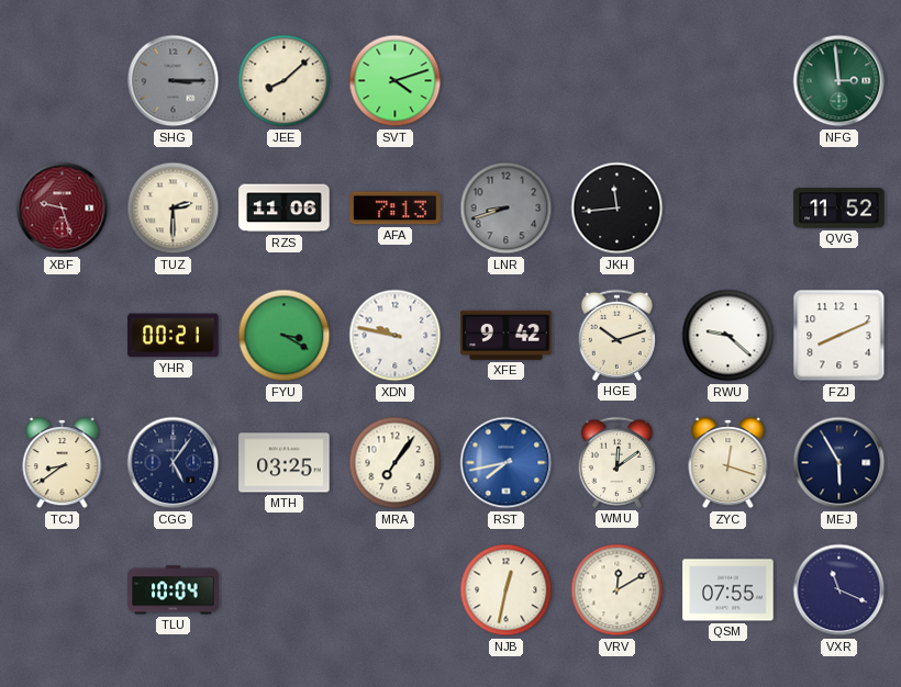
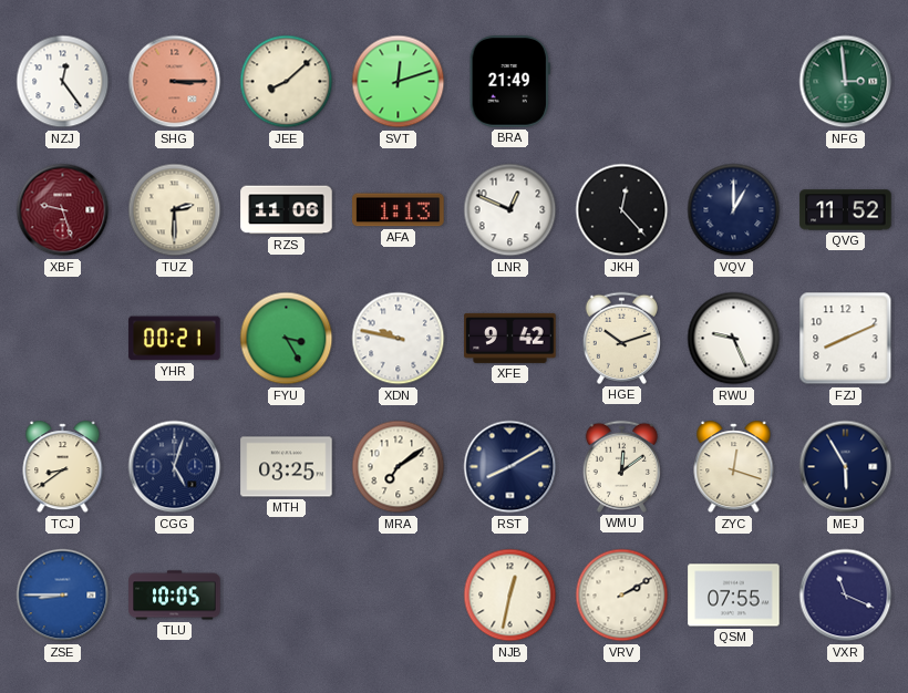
NZJ: none -> 12:24 (63, 82)
SHG dial: grey -> salmon (175, 82)
SVT: 4:12 -> 12:12 (399, 82)
BRA: none -> 21:49 (509, 82)
AFA: 7:13 -> 1:13 (399, 210)
LNR: 8:42 -> 12:49 (510, 210)
LNR dial: grey -> white (510, 210)
JKH: 11:44 -> 12:23 (622, 210)
VQV: none -> 1:00 (734, 210)
FYU: 3:20 -> 3:25 (287, 339)
RWU: 9:22 -> 9:26 (734, 339)
CGG: 5:06 -> 5:03 (175, 467)
MRA: 7:06 -> 7:09 (399, 467)
RST: 7:43 -> 8:10 (510, 467)
RST dial: blue -> navy (510, 467)
ZSE: none -> 8:45 (63, 596)
TLU: 10:04 -> 10:05 (175, 596)
VRV: 12:10 -> 2:10 (622, 596)
